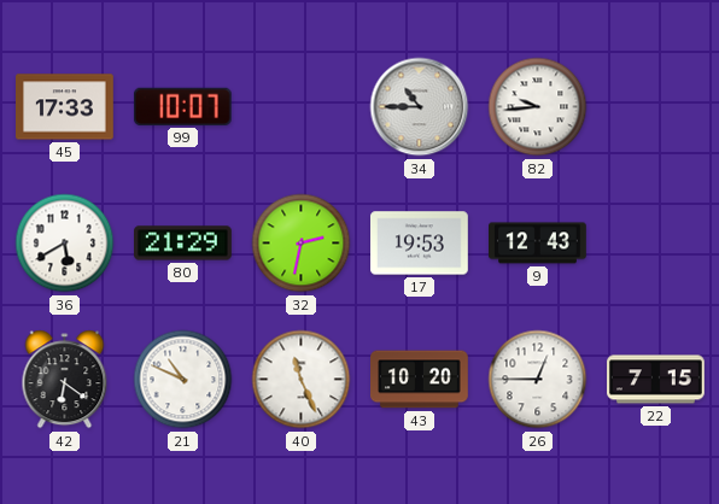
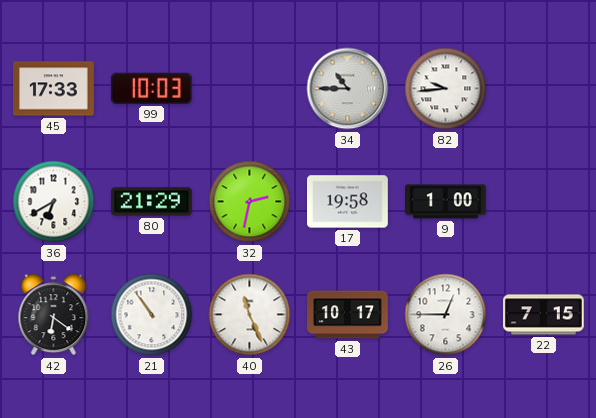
99: 10:07 -> 10:03 (151, 88)
36: 5:40 -> 6:40 (54, 202)
17: 19:53 -> 19:58 (348, 202)
9: 12:43 -> 1:00 (446, 202)
21: 10:49 -> 10:54 (152, 315)
43: 10:20 -> 10:17 (348, 315)
